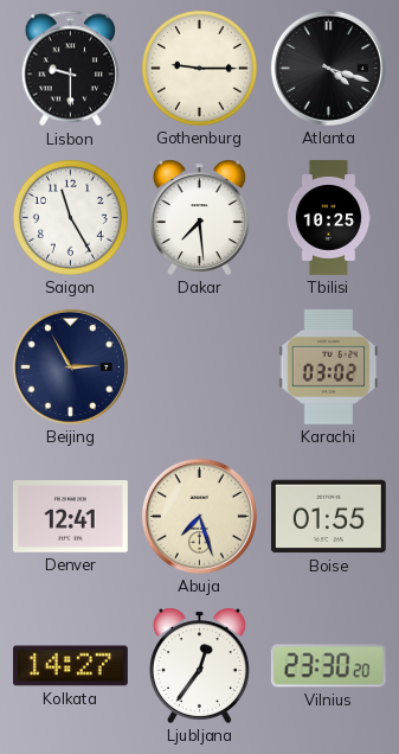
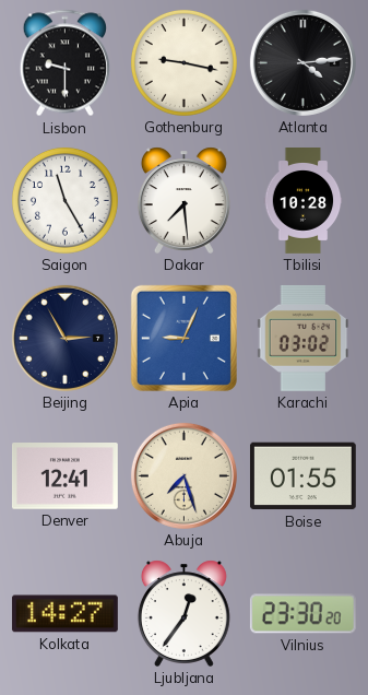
Gothenburg: 9:15 -> 9:17 (183, 62)
Atlanta: 4:18 -> 4:14 (302, 62)
Tbilisi: 10:25 -> 10:28 (304, 201)
Apia: none -> 9:04 (183, 338)
